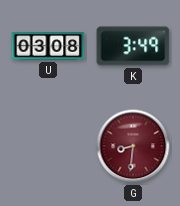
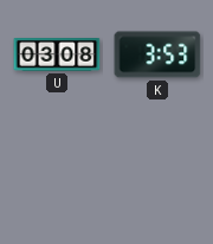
K: 3:49 -> 3:53 (157, 54)
G: 8:31 -> none (133, 146)
